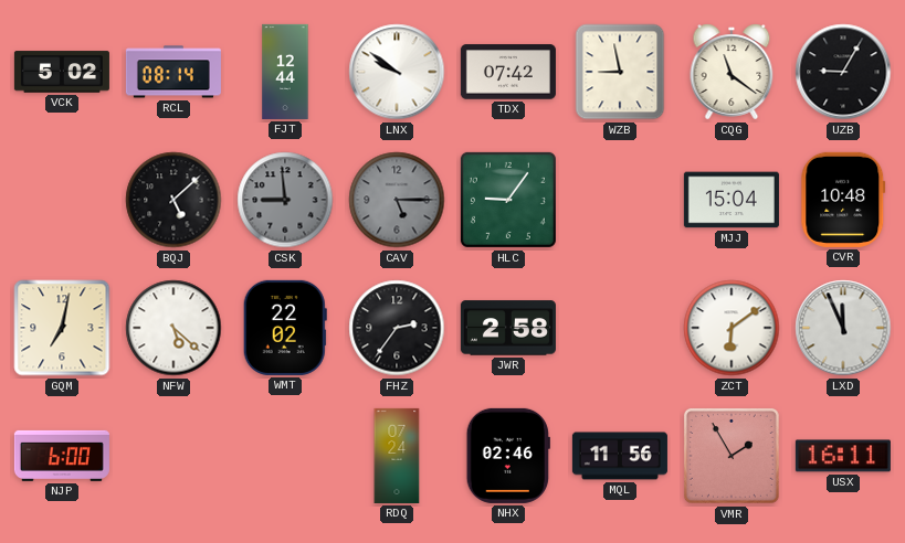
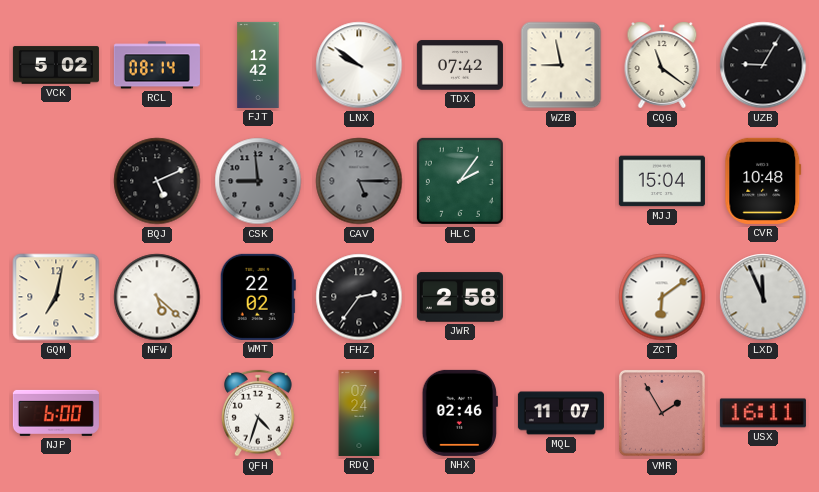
FJT: 12:44 -> 12:42 (258, 65)
BQJ: 5:08 -> 5:11 (157, 181)
HLC: 9:06 -> 2:06 (460, 181)
QFH: none -> 4:33 (258, 413)
MQL: 11:56 -> 11:07 (561, 413)
